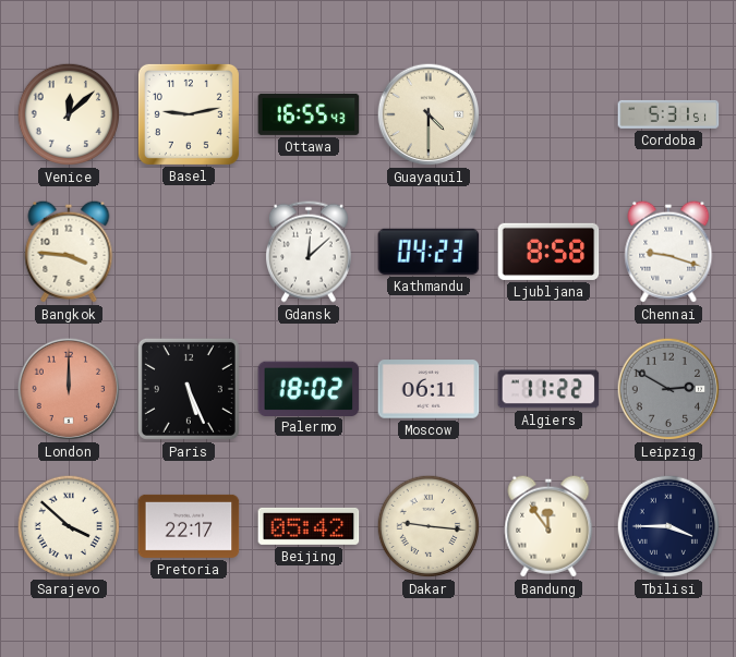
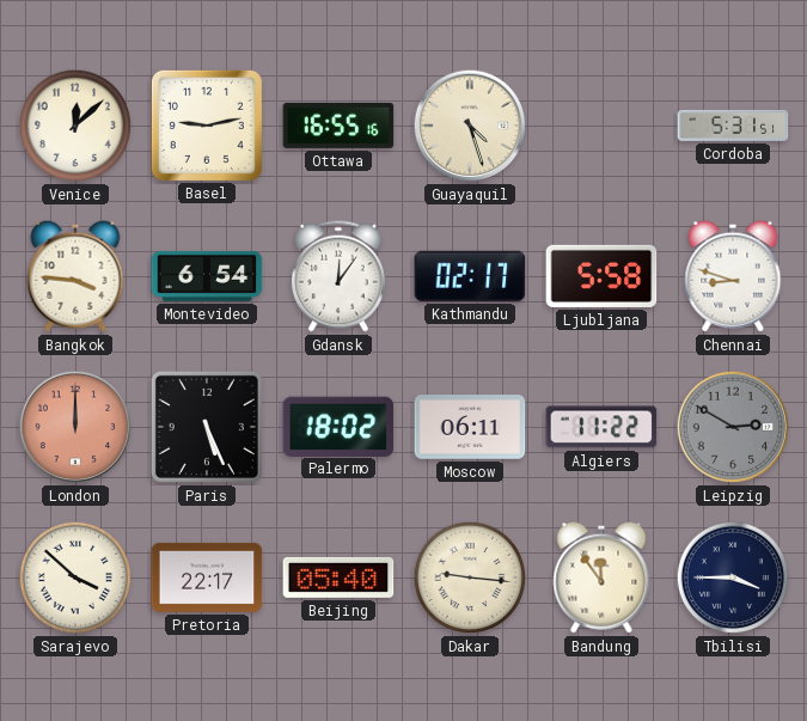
Ottawa: 16:55:43 -> 16:55:16 (338, 126)
Guayaquil: 4:30 -> 4:27 (470, 126)
Montevideo: none -> 6:54 (207, 276)
Gdansk: 12:08 -> 12:06 (338, 276)
Kathmandu: 04:23 -> 02:17 (470, 276)
Ljubljana: 8:58 -> 5:58 (601, 276)
Chennai: 9:18 -> 8:48 (733, 276)
Beijing: 05:42 -> 05:40 (338, 578)
